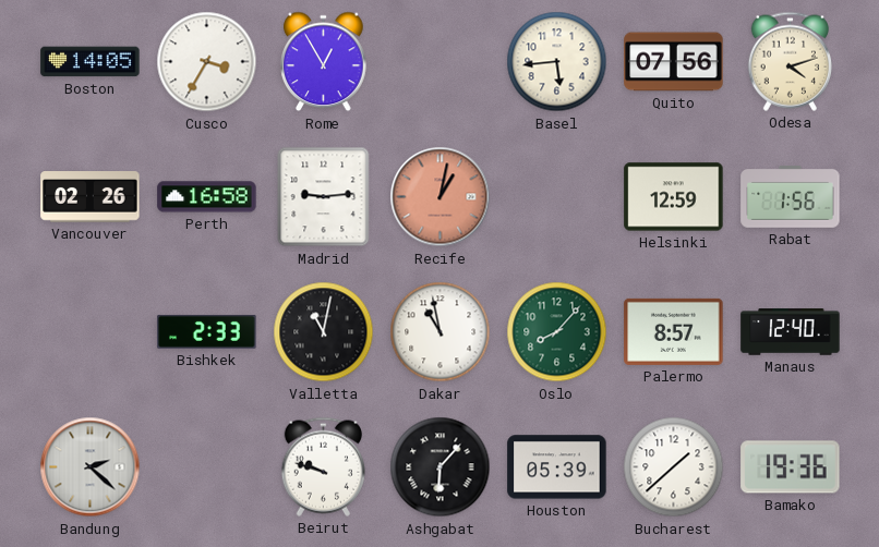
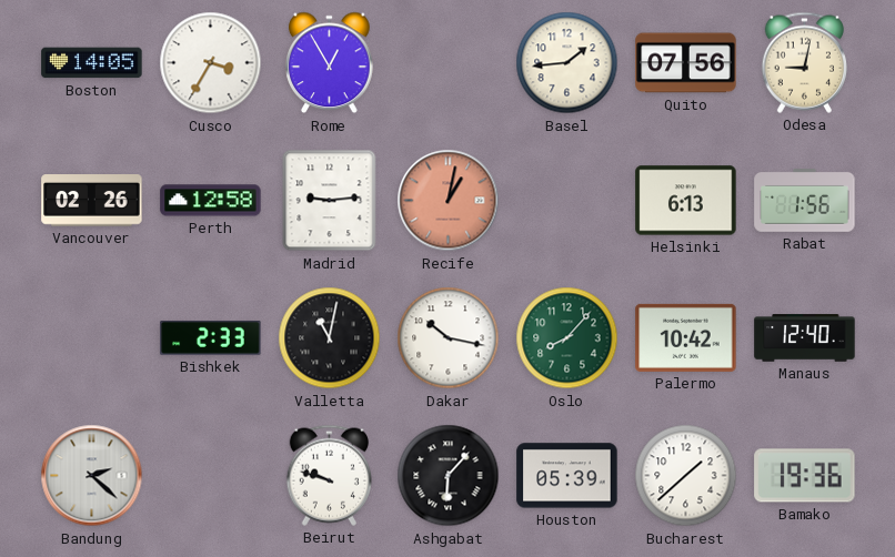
Basel: 5:44 -> 1:44 (567, 63)
Odesa: 4:12 -> 9:02 (804, 62)
Perth: 16:58 -> 12:58 (211, 201)
Helsinki: 12:59 -> 6:13 (686, 201)
Dakar: 10:58 -> 10:17 (449, 338)
Palermo: 8:57 -> 10:42 (686, 337)
